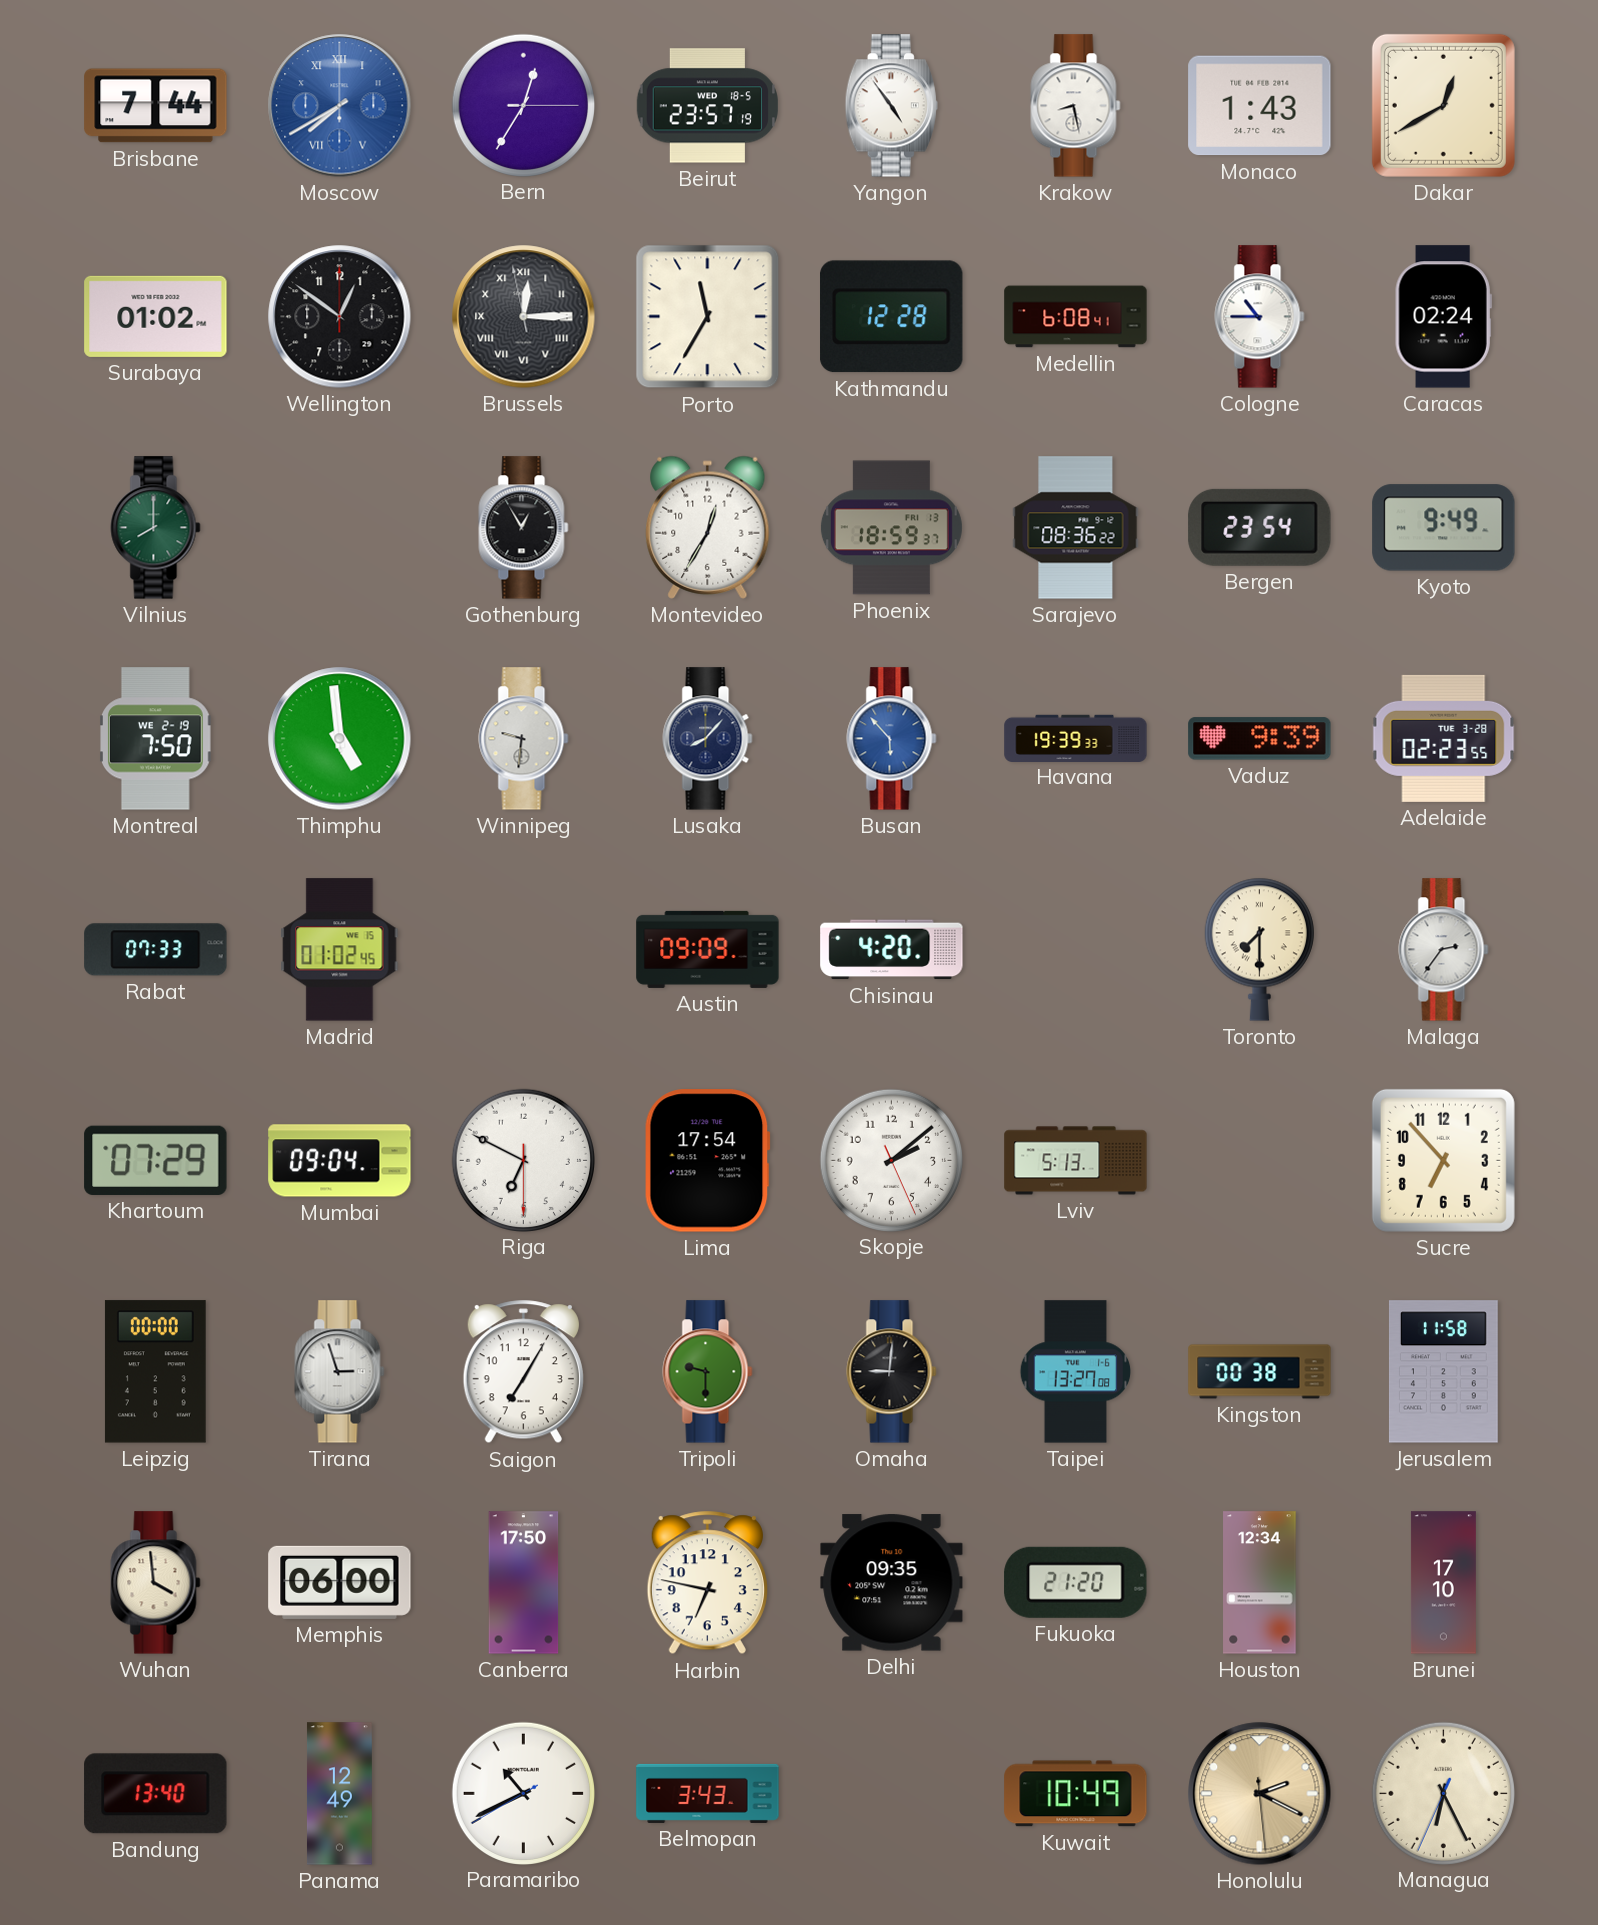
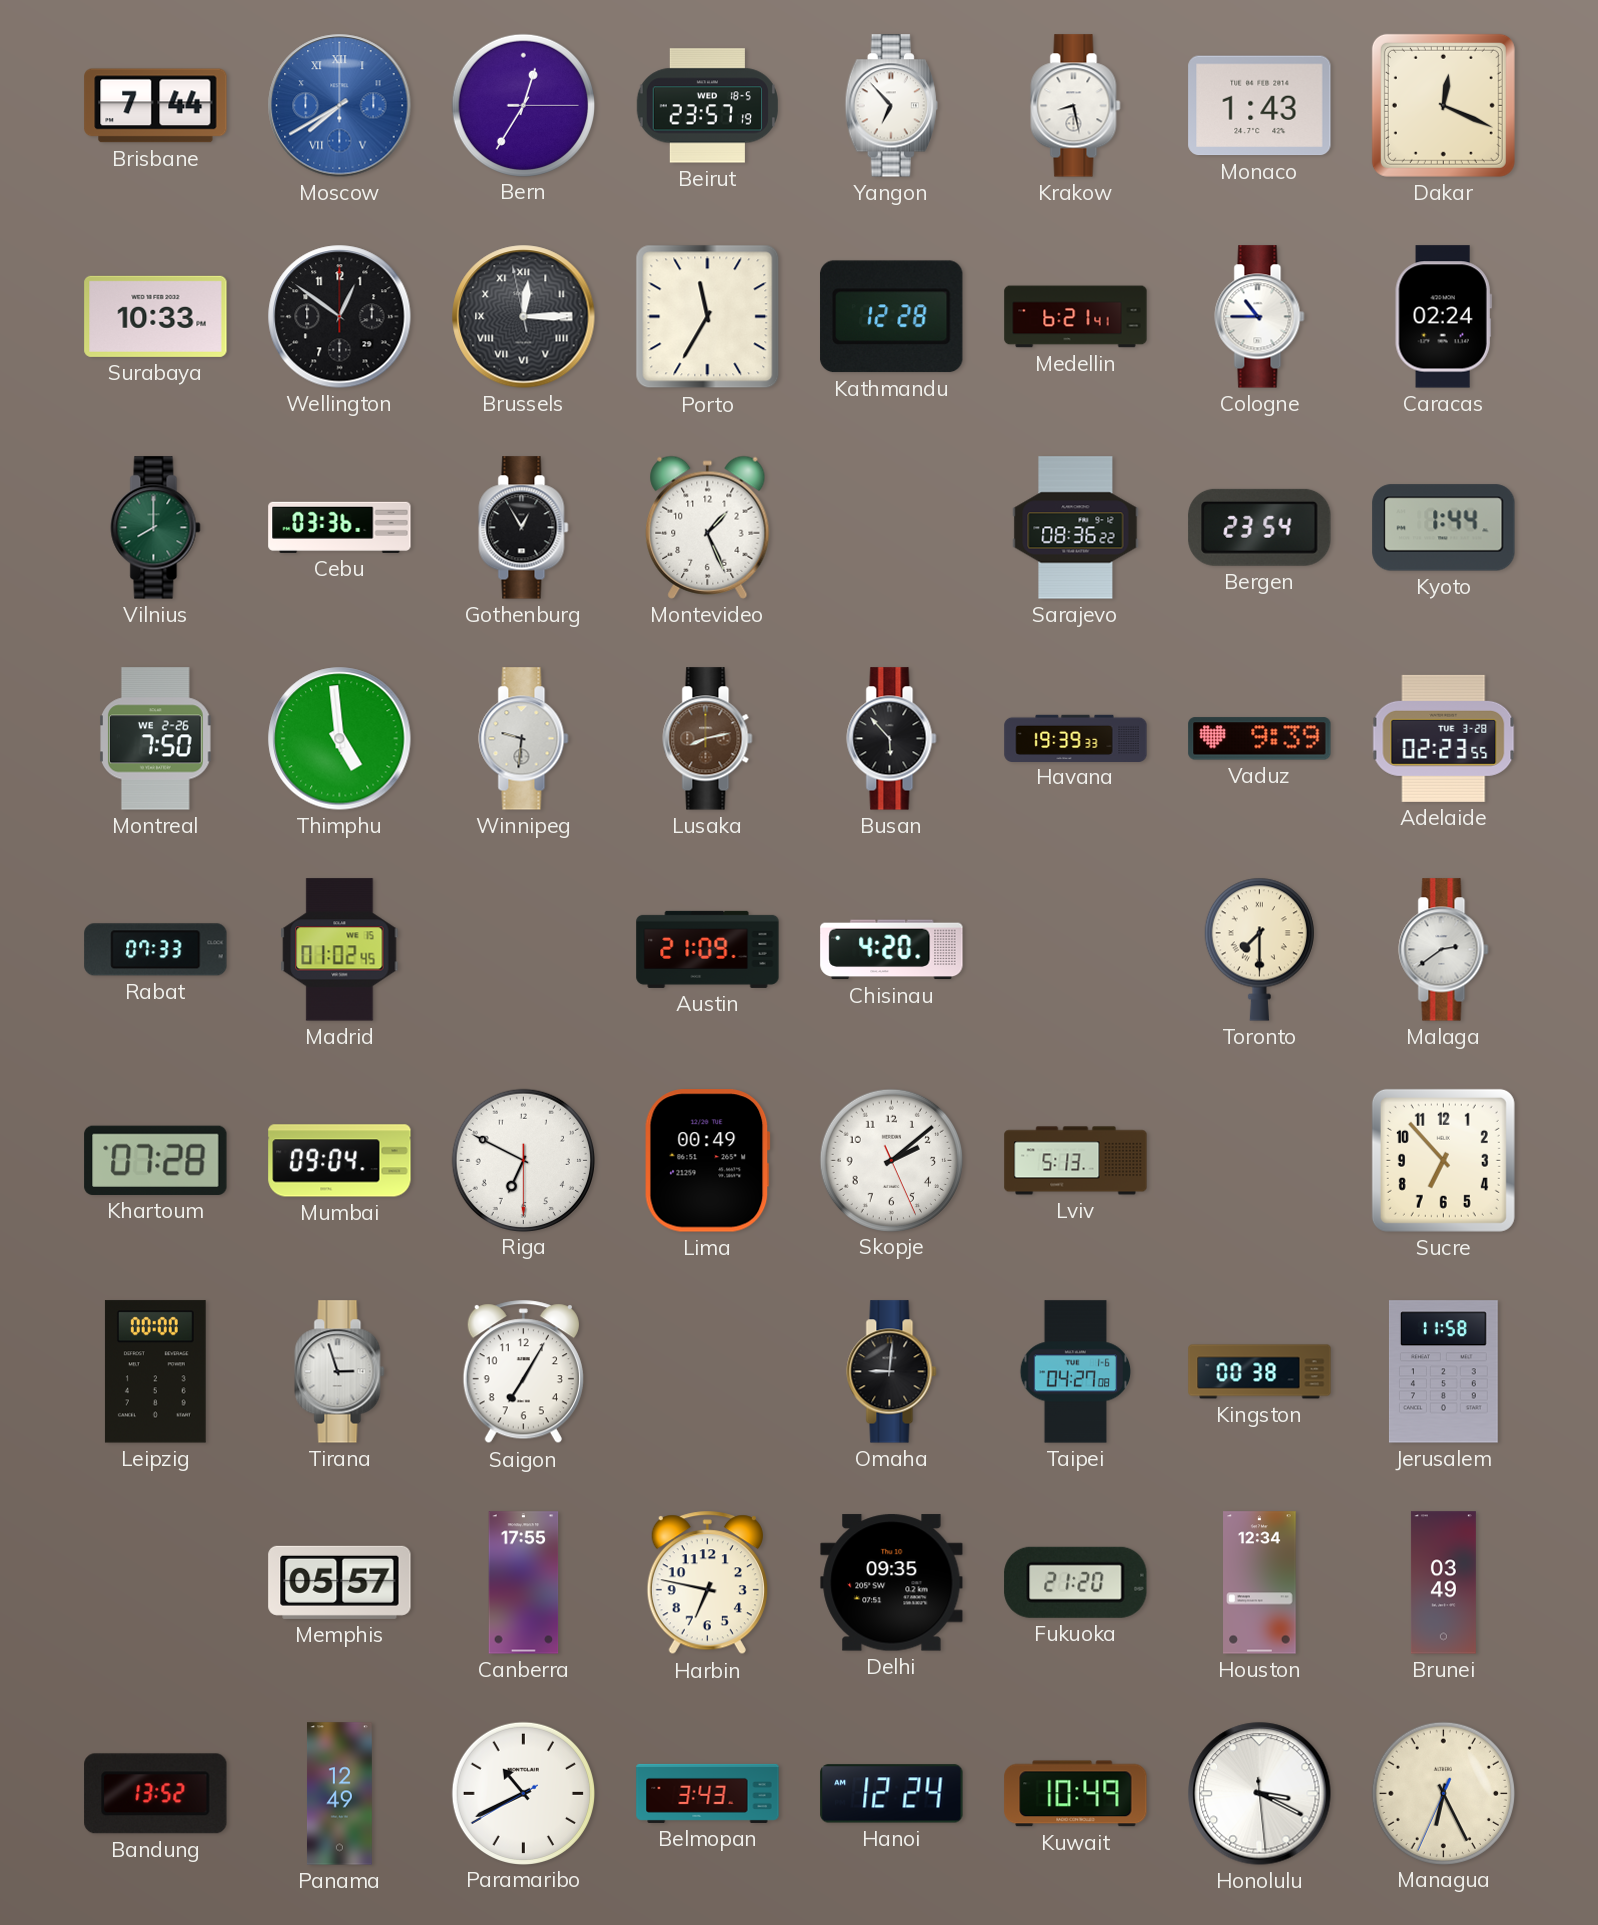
Yangon: 4:54 -> 6:53 (891, 106)
Dakar: 12:40 -> 12:19 (1443, 105)
Surabaya: 01:02 -> 10:33 (156, 316)
Medellin: 6:08 -> 6:21 (1076, 317)
Cebu: none -> 03:36 (340, 527)
Montevideo: 12:35 -> 1:26 (708, 527)
Phoenix: 18:59 -> none (891, 528)
Kyoto: 9:49 -> 1:44 (1444, 528)
Montreal date: WE 2-19 -> WE 2-26 (156, 739)
Lusaka: 8:07 -> 8:13 (708, 739)
Lusaka dial: navy -> brown (708, 739)
Busan dial: blue -> black (892, 739)
Austin: 09:09 -> 21:09 (708, 949)
Malaga: 2:36 -> 2:39 (1444, 950)
Khartoum: 07:29 -> 07:28 (156, 1160)
Lima: 17:54 -> 00:49 (707, 1161)
Tripoli: 9:30 -> none (708, 1372)
Taipei: 13:27 -> 04:27 (1076, 1372)
Wuhan: 3:59 -> none (156, 1583)
Memphis: 06:00 -> 05:57 (340, 1582)
Canberra: 17:50 -> 17:55 (524, 1583)
Brunei: 17:10 -> 03:49 (1443, 1583)
Bandung: 13:40 -> 13:52 (156, 1794)
Hanoi: none -> 12:24 (892, 1794)
Honolulu: 2:19 -> 3:19 (1260, 1794)
Honolulu dial: champagne -> white (1260, 1794)
